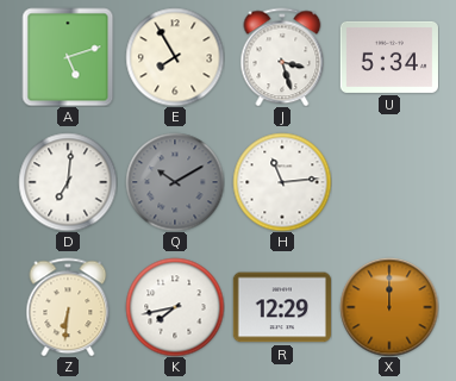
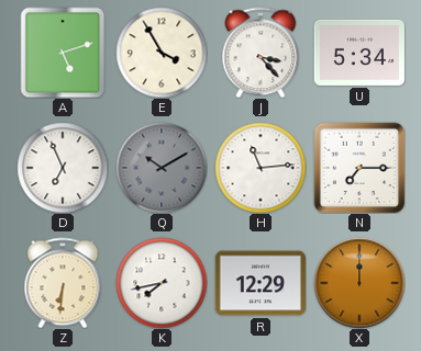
E: 7:55 -> 3:55 (162, 53)
J: 3:27 -> 3:23 (261, 53)
D: 7:01 -> 6:56 (63, 168)
N: none -> 7:15 (359, 168)
